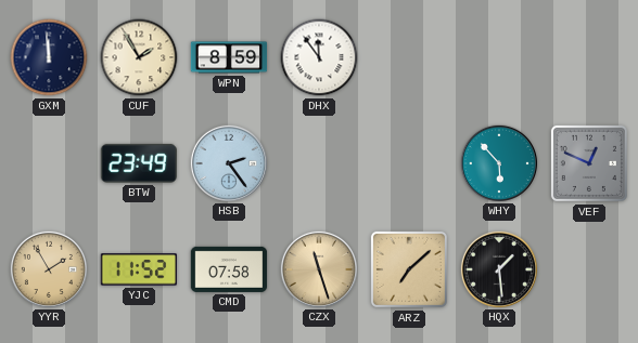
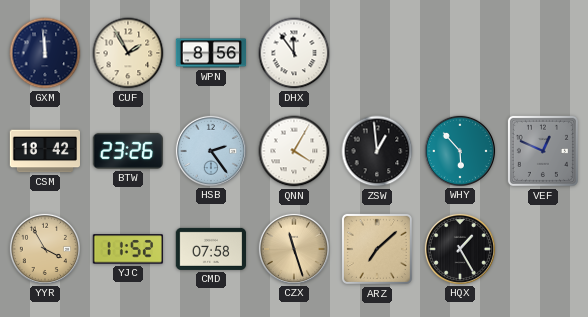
WPN: 8:59 -> 8:56 (211, 53)
CSM: none -> 18:42 (44, 151)
BTW: 23:49 -> 23:26 (128, 151)
QNN: none -> 4:05 (294, 151)
ZSW: none -> 12:59 (377, 151)
YYR: 1:55 -> 3:55 (44, 248)
HQX: 1:29 -> 1:25 (459, 248)
